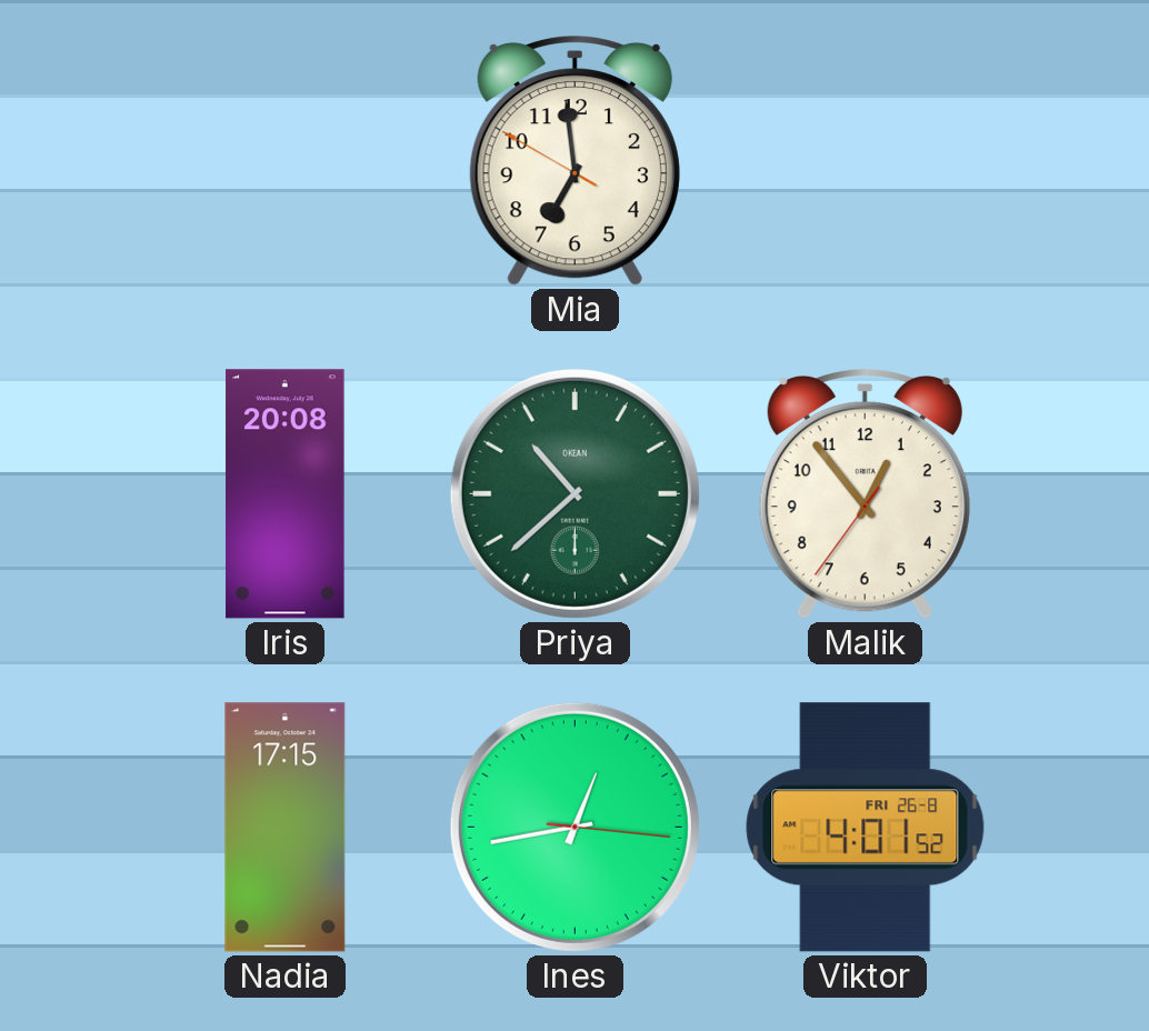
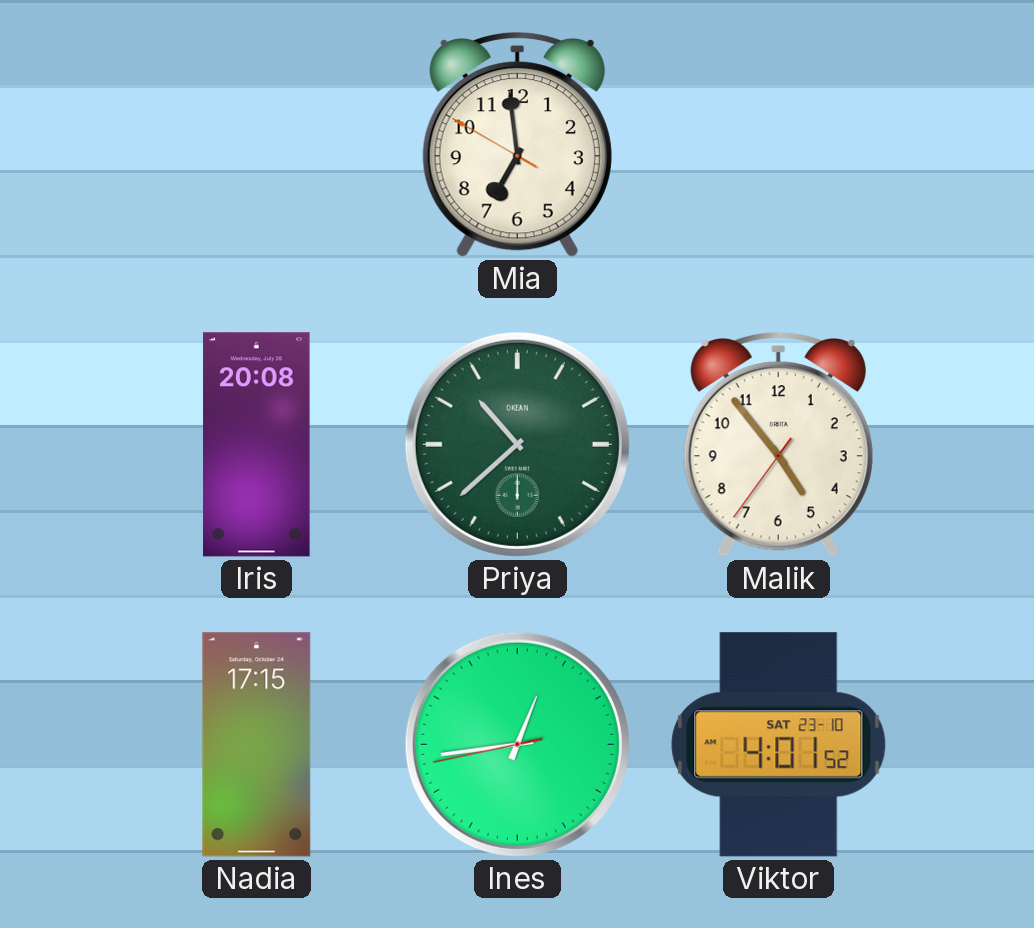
Malik: 12:53 -> 4:53 (778, 444)
Ines: 12:43:16 -> 12:43:43 (517, 744)
Viktor date: FRI 26-8 -> SAT 23-10 (779, 745)
